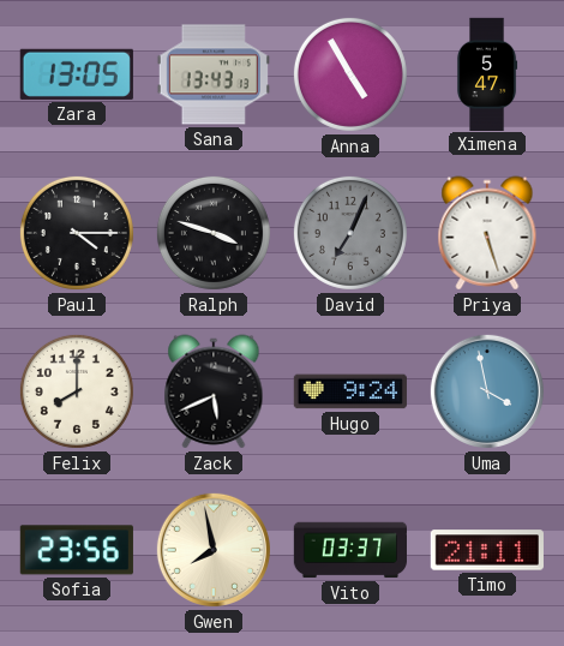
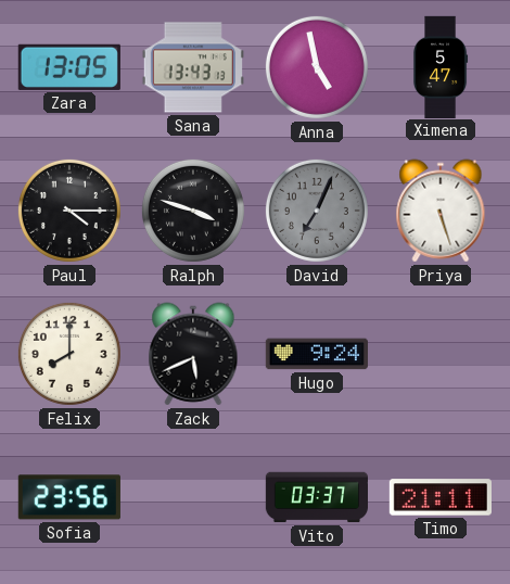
Anna: 4:55 -> 4:58 (317, 67)
Uma: 3:58 -> none (487, 391)
Gwen: 7:58 -> none (214, 550)
